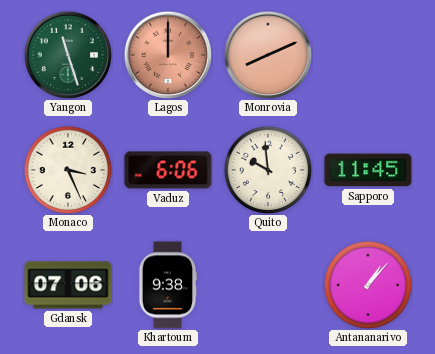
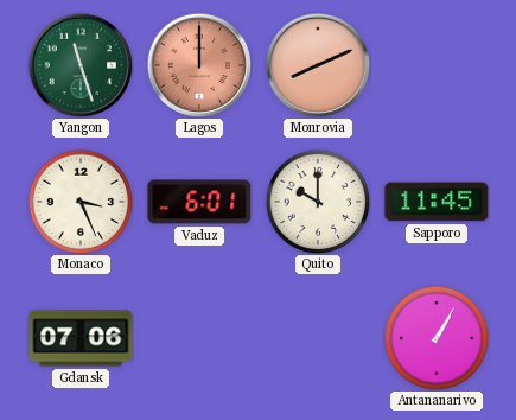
Vaduz: 6:06 -> 6:01 (199, 202)
Quito: 9:59 -> 10:00 (318, 202)
Khartoum: 9:38 -> none (168, 285)
Antananarivo: 1:07 -> 1:05 (437, 338)
